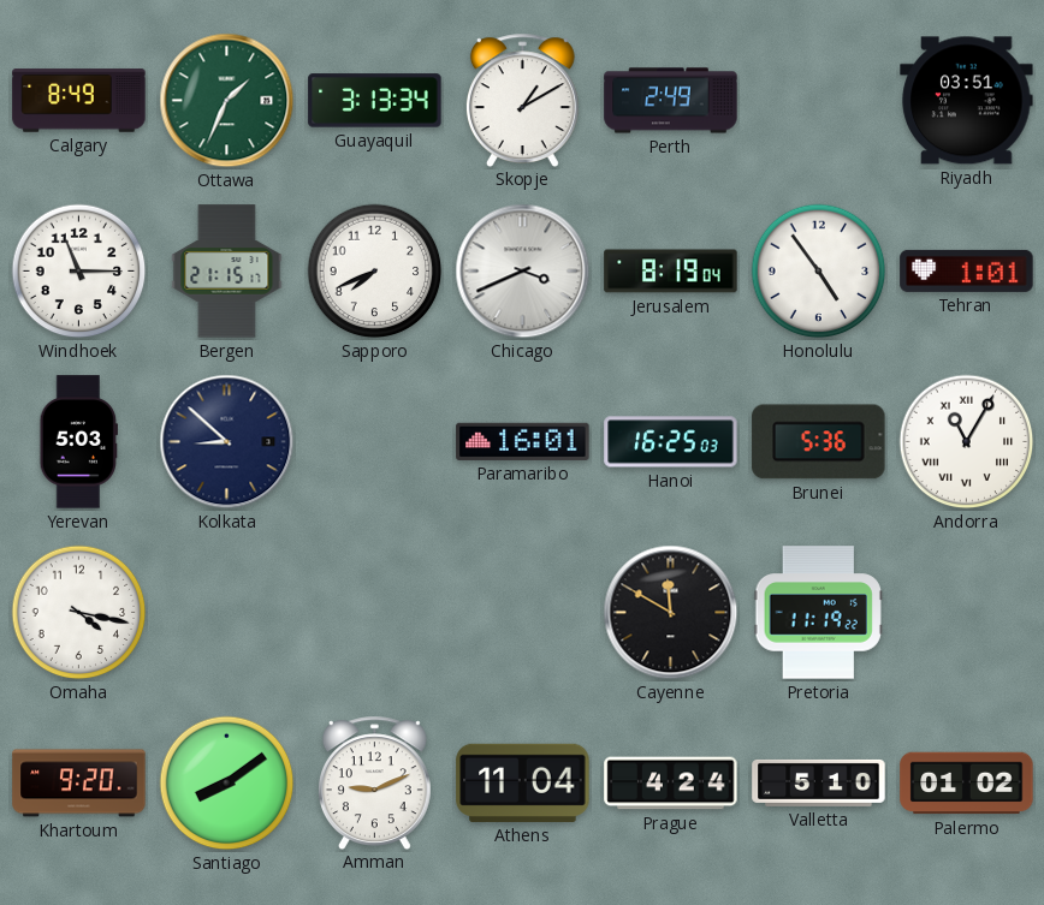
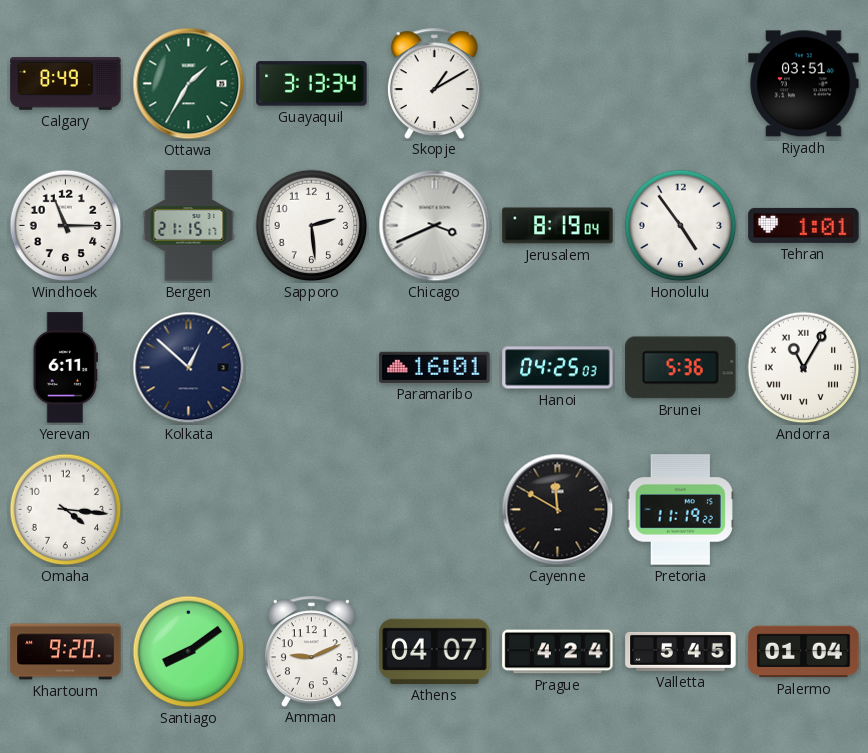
Ottawa: 1:34 -> 1:35 (189, 84)
Perth: 2:49 -> none (671, 101)
Sapporo: 7:41 -> 2:29 (312, 226)
Yerevan: 5:03 -> 6:11 (65, 368)
Kolkata: 8:52 -> 12:52 (189, 368)
Hanoi: 16:25 -> 04:25 (558, 368)
Omaha: 4:17 -> 4:16 (66, 510)
Athens: 11:04 -> 04:07 (435, 651)
Valletta: 5:10 -> 5:45 (681, 651)
Palermo: 01:02 -> 01:04 (804, 652)
